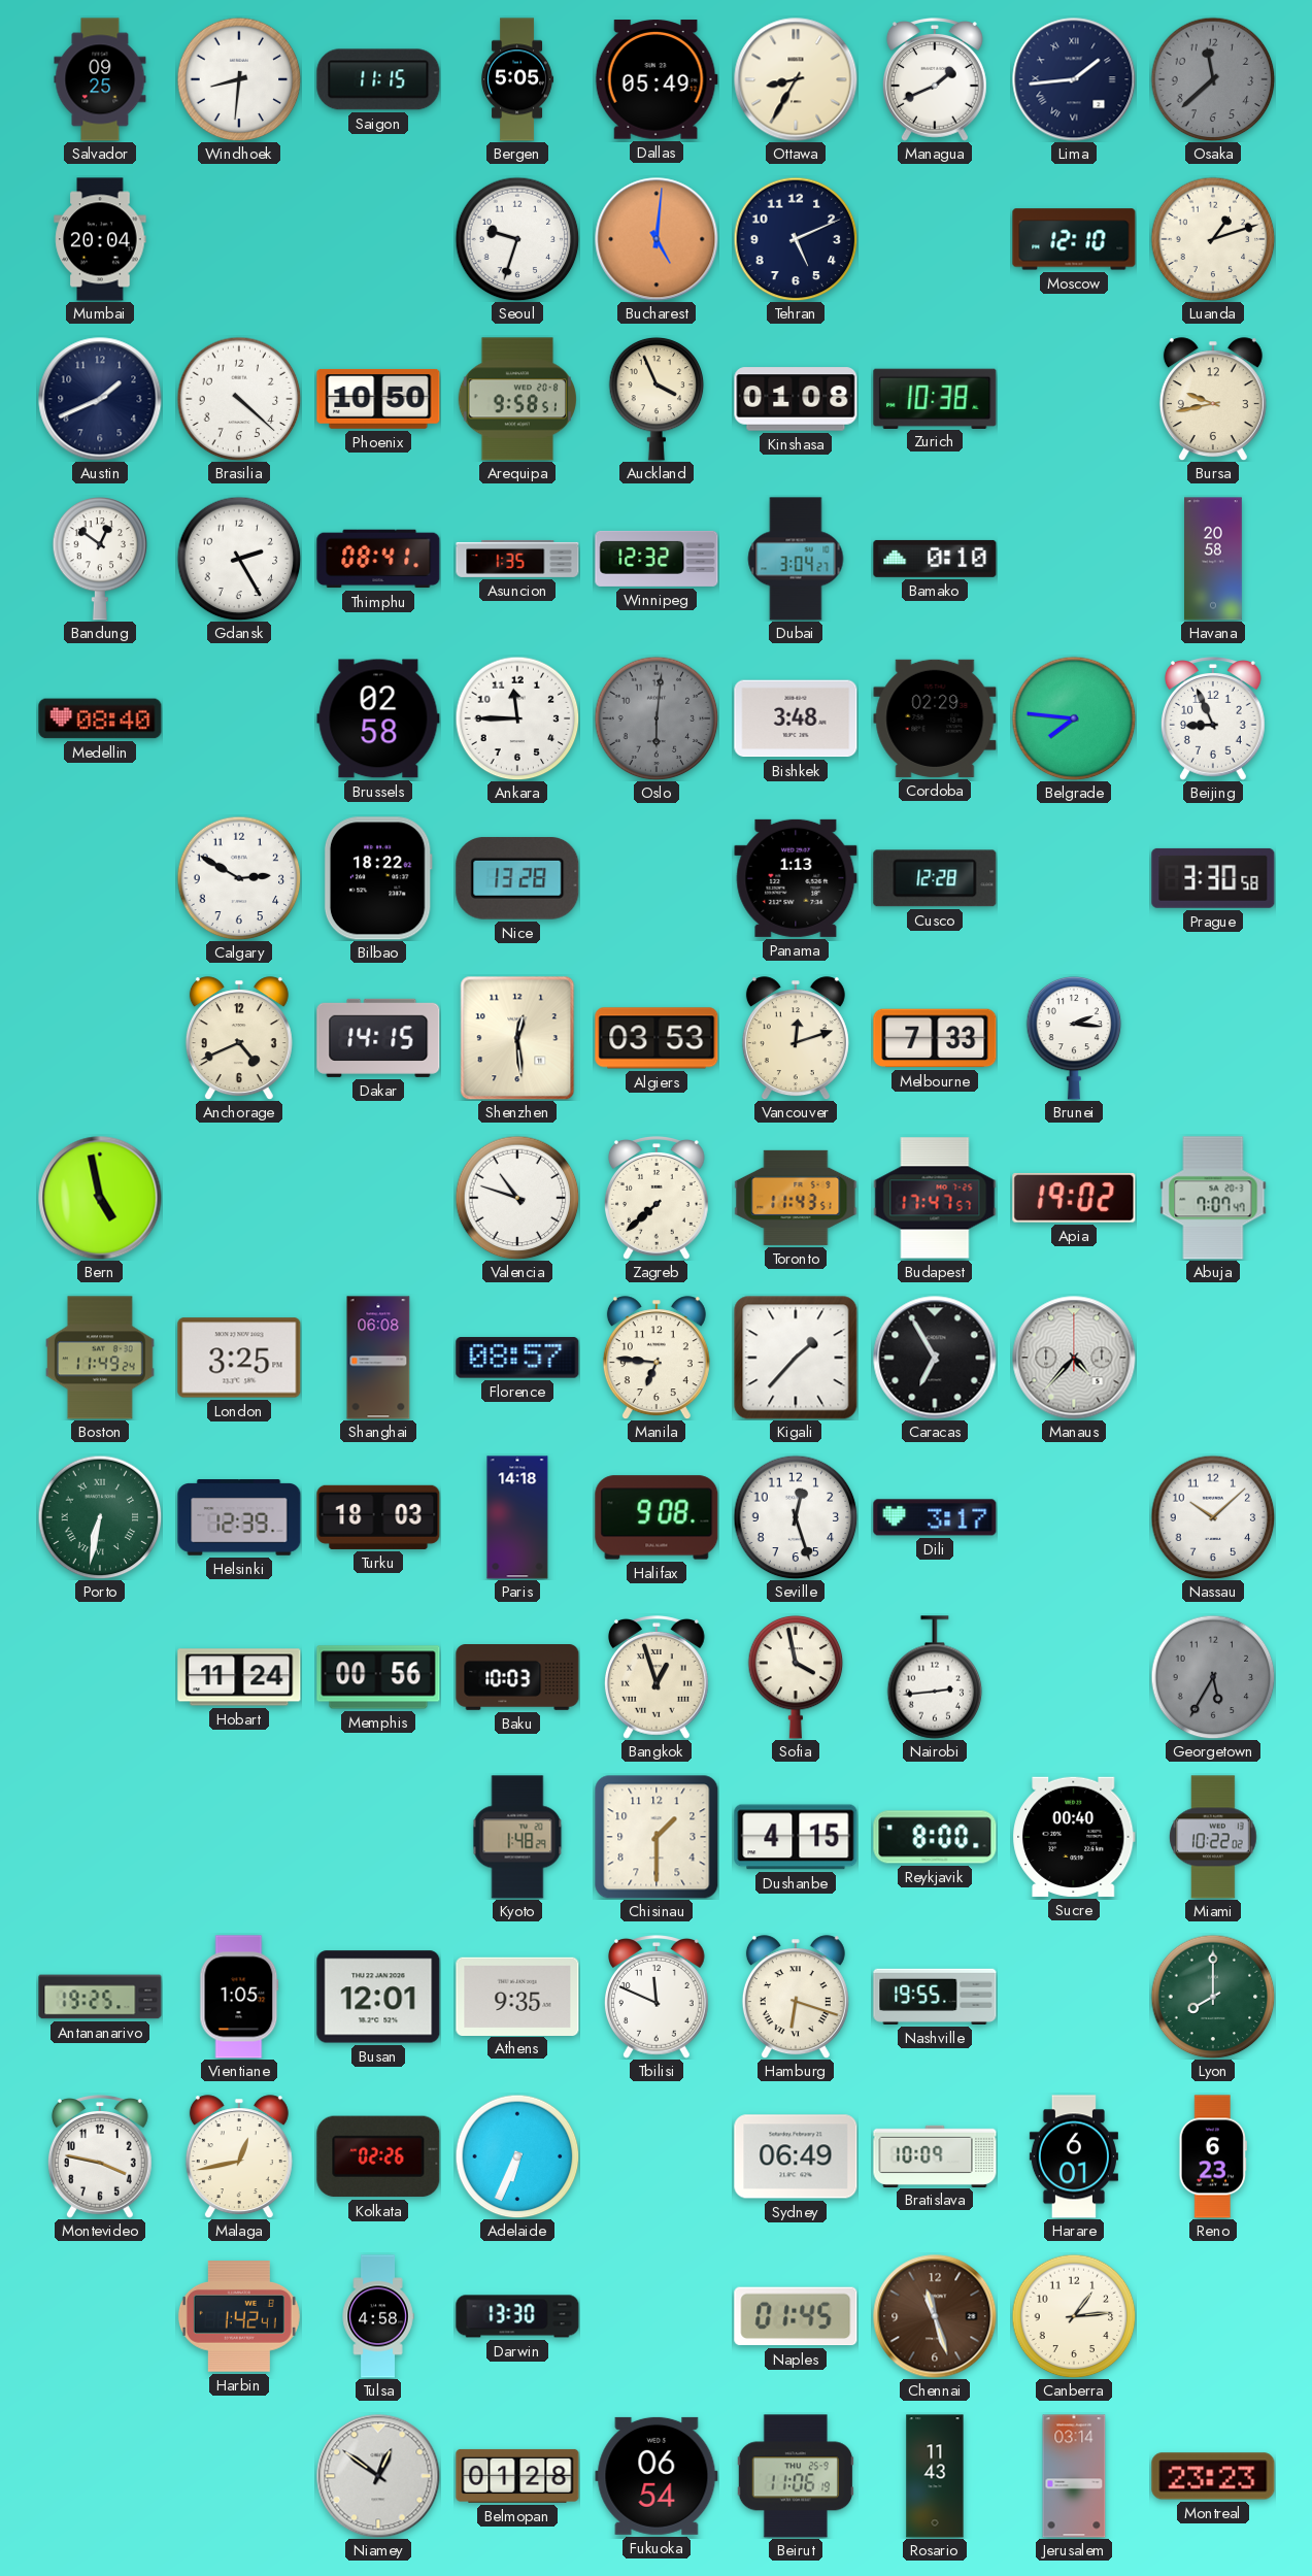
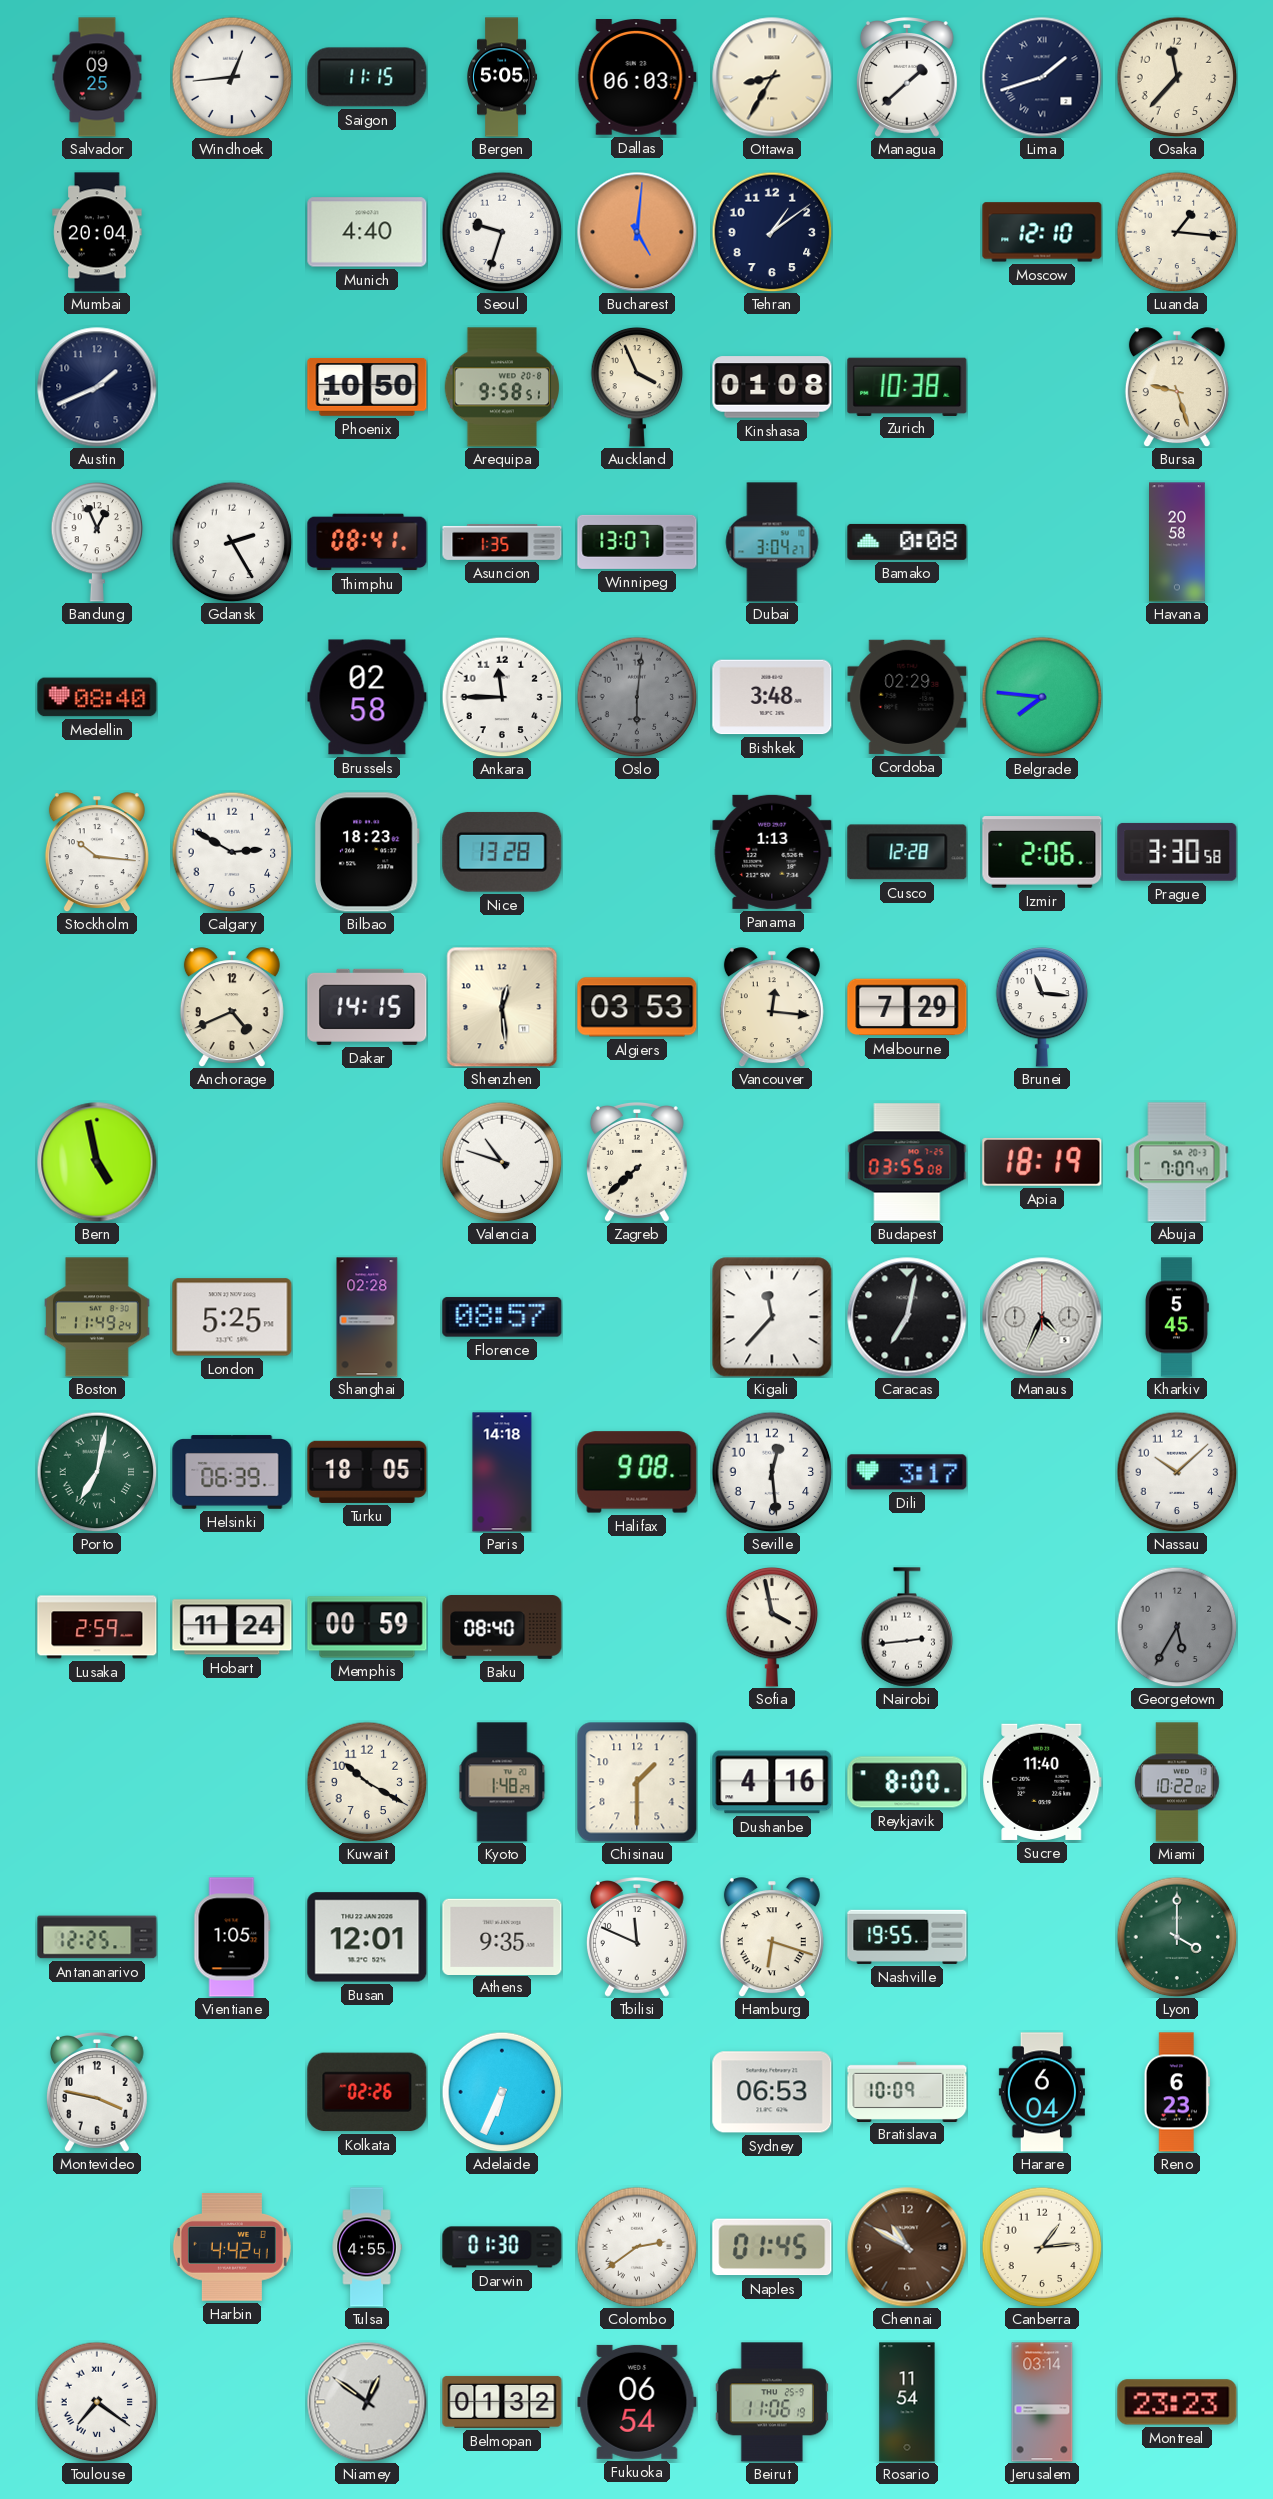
Windhoek: 8:31 -> 12:44 (232, 77)
Dallas: 05:49 -> 06:03 (637, 77)
Managua: 1:41 -> 1:38 (907, 77)
Lima: 1:44 -> 1:42 (1042, 77)
Osaka: 11:38 -> 11:37 (1177, 77)
Osaka dial: grey -> cream (1177, 77)
Munich: none -> 4:40 (367, 232)
Tehran: 5:11 -> 1:09 (772, 232)
Luanda: 1:12 -> 1:16 (1177, 232)
Brasilia: 4:22 -> none (239, 399)
Bursa: 9:43 -> 9:27 (1177, 387)
Bandung: 12:51 -> 12:56 (97, 542)
Winnipeg: 12:32 -> 13:07 (637, 542)
Bamako: 0:10 -> 0:08 (907, 542)
Beijing: 8:56 -> none (1213, 718)
Stockholm: none -> 10:16 (97, 852)
Bilbao: 18:22 -> 18:23 (367, 852)
Izmir: none -> 2:06 (1042, 853)
Vancouver: 12:12 -> 12:16 (772, 1007)
Melbourne: 7:33 -> 7:29 (907, 1007)
Brunei: 2:16 -> 11:16 (1042, 1007)
Toronto: 11:43 -> none (796, 1198)
Budapest: 17:47 -> 03:55 (907, 1162)
Apia: 19:02 -> 18:19 (1042, 1162)
London: 3:25 -> 5:25 (232, 1317)
Shanghai: 06:08 -> 02:28 (367, 1317)
Manila: 6:46 -> none (657, 1358)
Kigali: 1:37 -> 11:37 (772, 1317)
Caracas: 6:55 -> 7:02 (907, 1317)
Manaus: 4:37 -> 4:34 (1042, 1317)
Kharkiv: none -> 5:45 (1177, 1317)
Porto: 6:32 -> 7:02 (97, 1472)
Helsinki: 12:39 -> 06:39 (232, 1472)
Turku: 18:03 -> 18:05 (367, 1472)
Seville: 12:27 -> 12:29 (772, 1472)
Lusaka: none -> 2:59 (97, 1627)
Memphis: 00:56 -> 00:59 (367, 1627)
Baku: 10:03 -> 08:40 (502, 1627)
Bangkok: 12:57 -> none (657, 1677)
Kuwait: none -> 10:20 (367, 1782)
Dushanbe: 4:15 -> 4:16 (772, 1782)
Sucre: 00:40 -> 11:40 (1042, 1782)
Antananarivo: 19:25 -> 12:25 (97, 1937)
Lyon: 8:00 -> 4:00 (1177, 1937)
Malaga: 12:43 -> none (239, 2156)
Sydney: 06:49 -> 06:53 (772, 2092)
Harare: 6:01 -> 6:04 (1042, 2092)
Harbin: 1:42 -> 4:42 (232, 2247)
Tulsa: 4:58 -> 4:55 (367, 2247)
Darwin: 13:30 -> 01:30 (502, 2247)
Colombo: none -> 2:39 (637, 2247)
Chennai: 11:27 -> 10:50 (907, 2247)
Toulouse: none -> 7:21 (97, 2402)
Belmopan: 01:28 -> 01:32 (502, 2402)
Rosario: 11:43 -> 11:54 (907, 2402)
